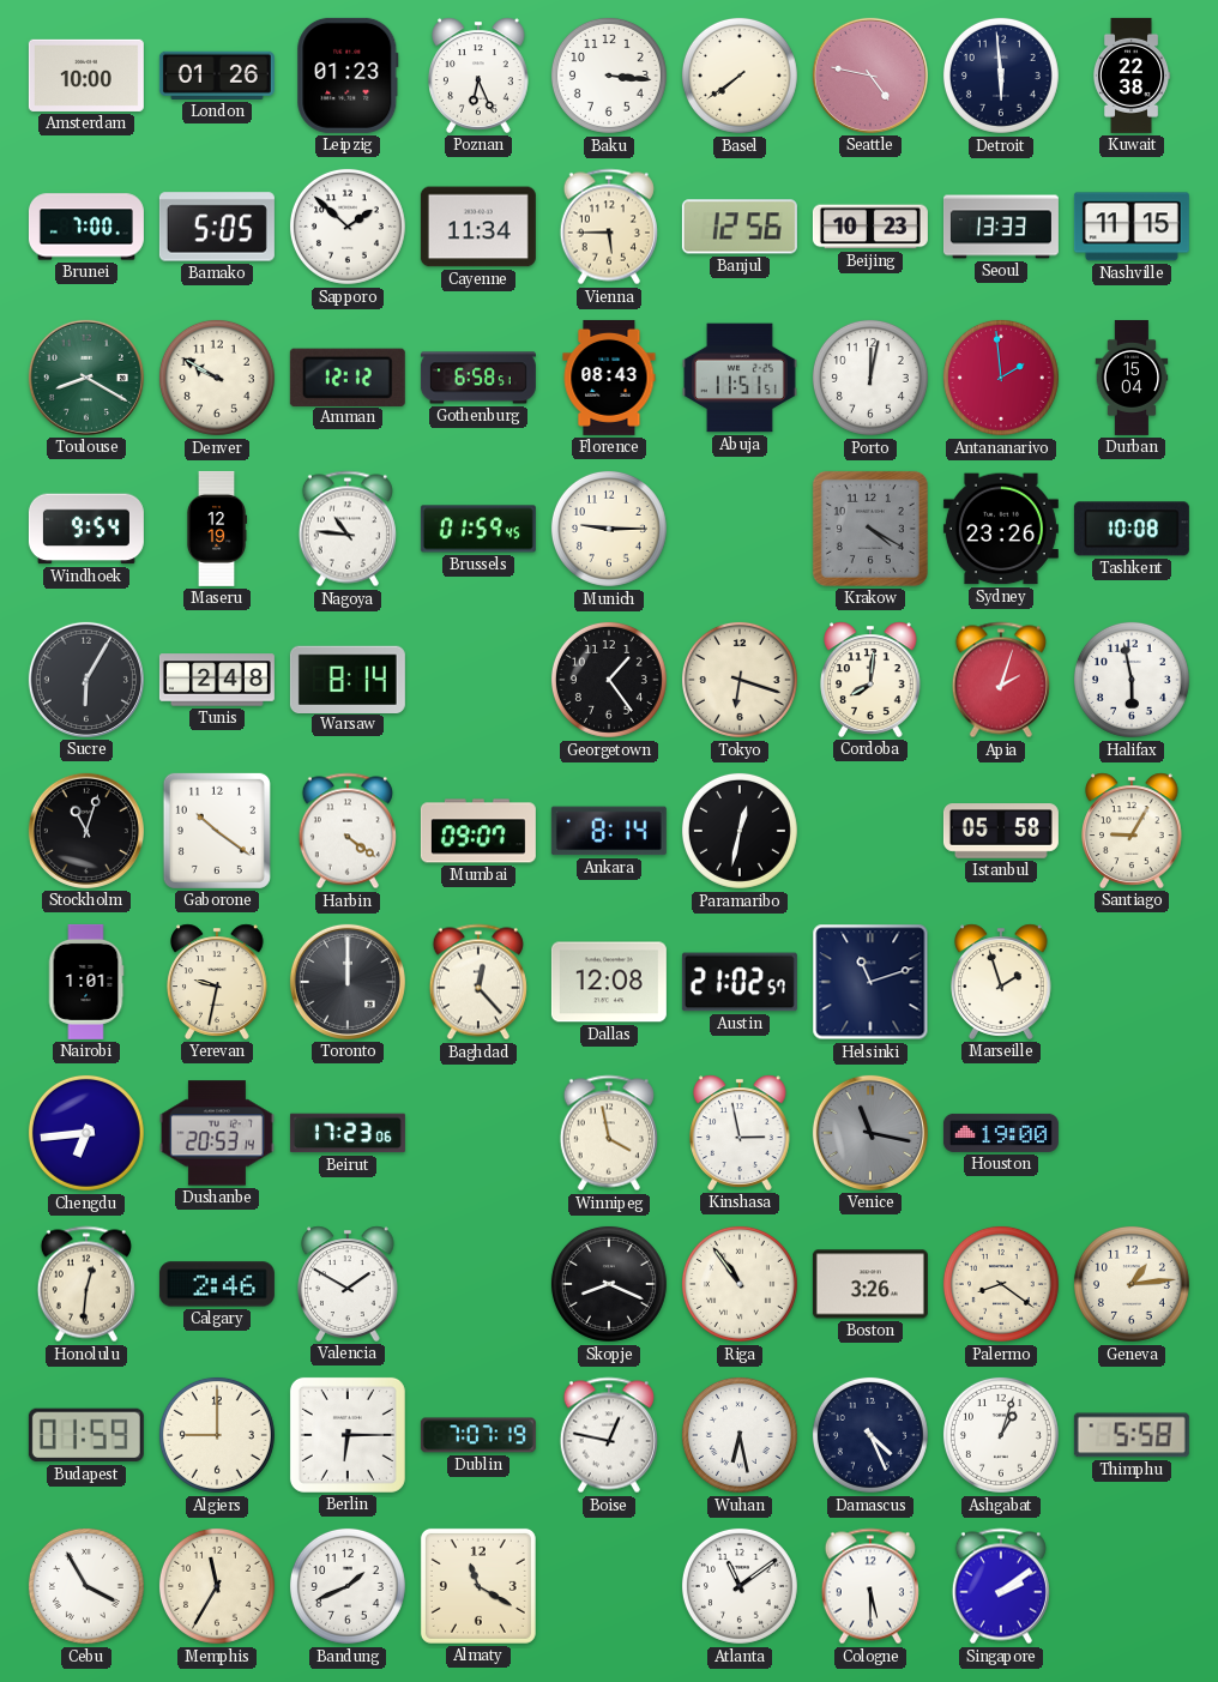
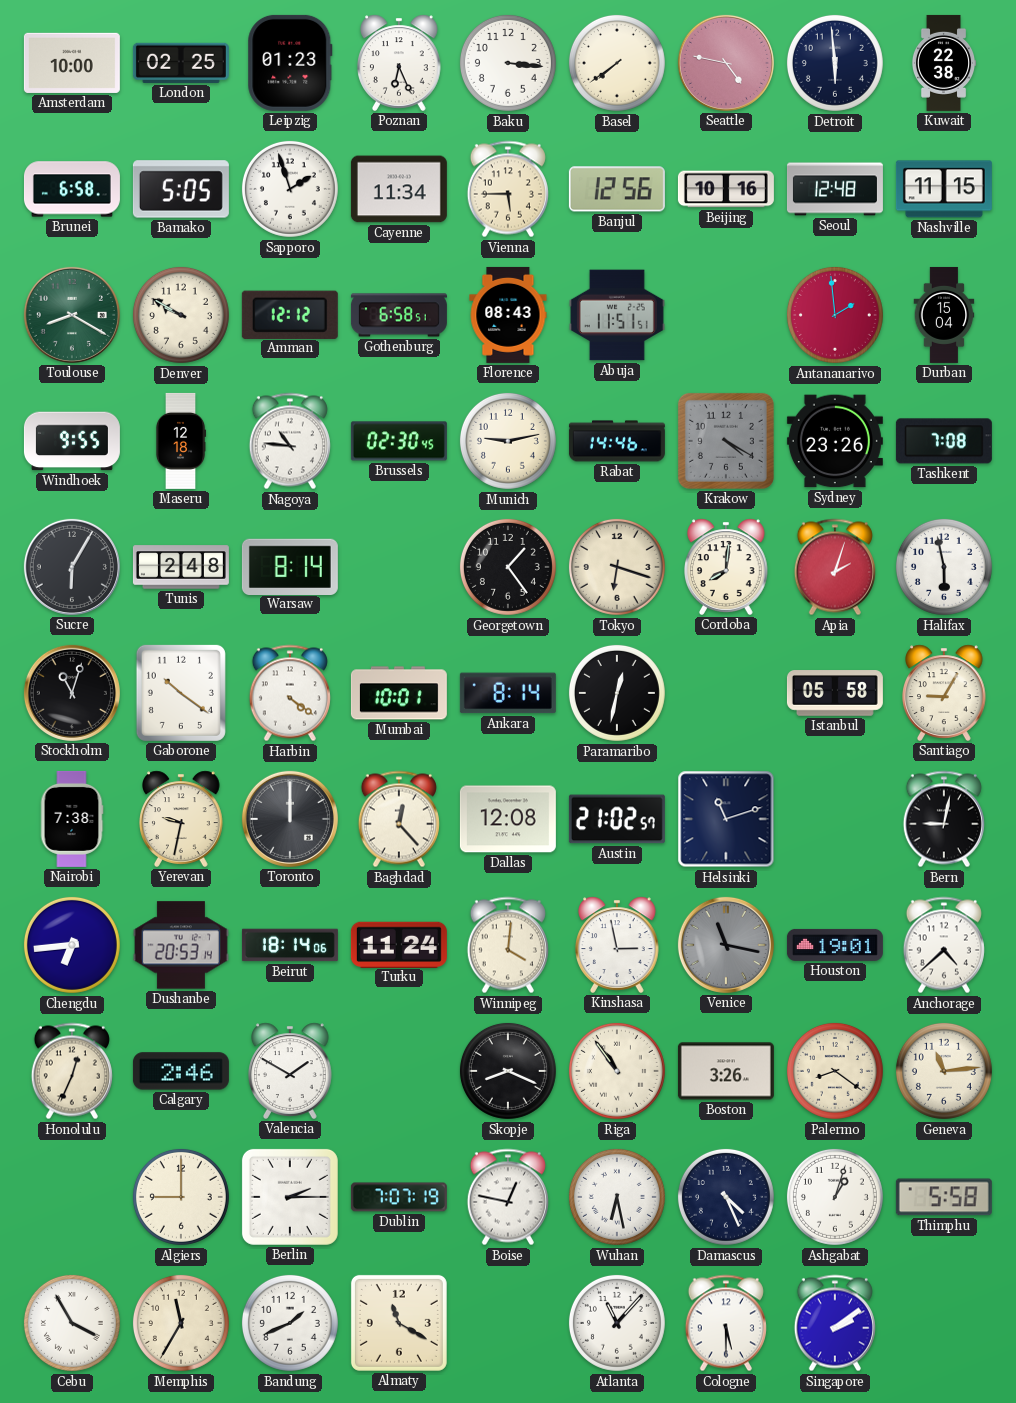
London: 01:26 -> 02:25 (181, 63)
Brunei: 7:00 -> 6:58 (72, 189)
Sapporo: 1:52 -> 1:57 (290, 189)
Beijing: 10:23 -> 10:16 (726, 189)
Seoul: 13:33 -> 12:48 (835, 189)
Porto: 12:02 -> none (870, 378)
Windhoek: 9:54 -> 9:55 (72, 441)
Maseru: 12:19 -> 12:18 (181, 441)
Brussels: 01:59 -> 02:30 (399, 441)
Munich: 9:15 -> 9:13 (508, 441)
Rabat: none -> 14:46 (617, 441)
Tashkent: 10:08 -> 7:08 (944, 441)
Mumbai: 09:07 -> 10:01 (399, 693)
Nairobi: 1:01 -> 7:38 (72, 819)
Marseille: 1:57 -> none (1002, 982)
Bern: none -> 9:02 (944, 819)
Beirut: 17:23 -> 18:14 (290, 945)
Turku: none -> 11:24 (399, 944)
Winnipeg: 3:58 -> 4:01 (508, 945)
Houston: 19:00 -> 19:01 (835, 945)
Anchorage: none -> 4:38 (944, 945)
Honolulu: 12:31 -> 12:34 (72, 1071)
Geneva: 1:14 -> 11:14 (944, 1071)
Budapest: 01:59 -> none (86, 1435)
Berlin: 6:15 -> 2:15 (290, 1197)
Atlanta: 11:09 -> 11:07 (617, 1323)
